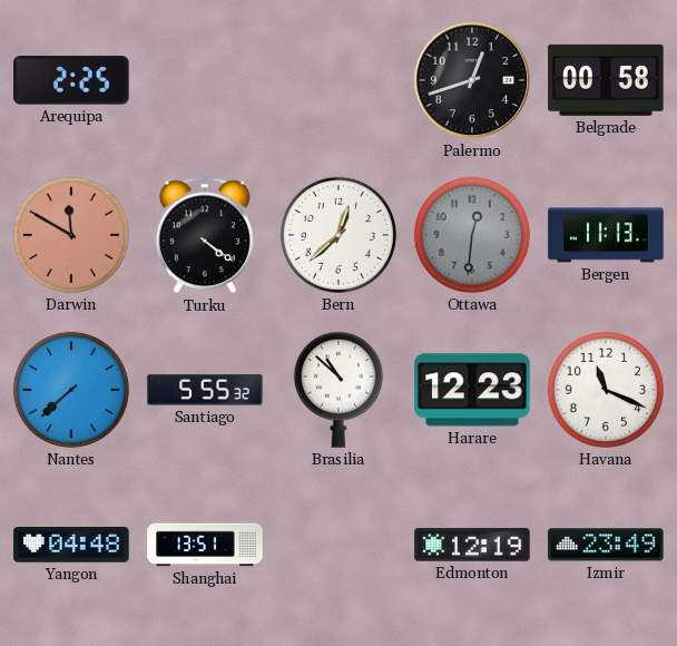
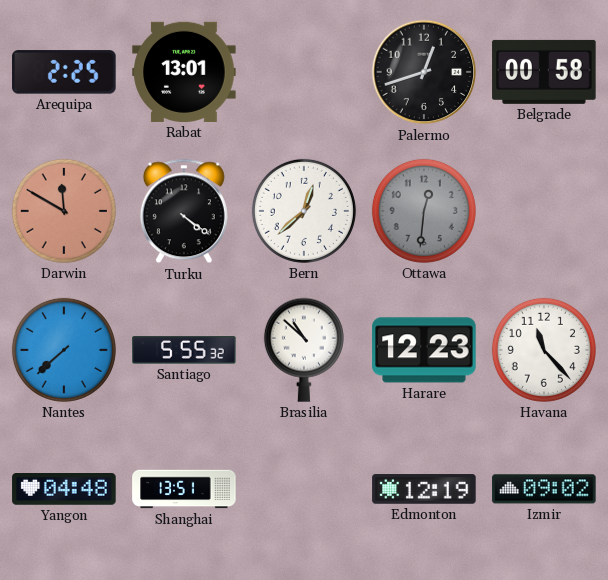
Rabat: none -> 13:01 (184, 72)
Bergen: 11:13 -> none (606, 235)
Havana: 11:19 -> 11:23 (544, 350)
Izmir: 23:49 -> 09:02 (544, 489)
